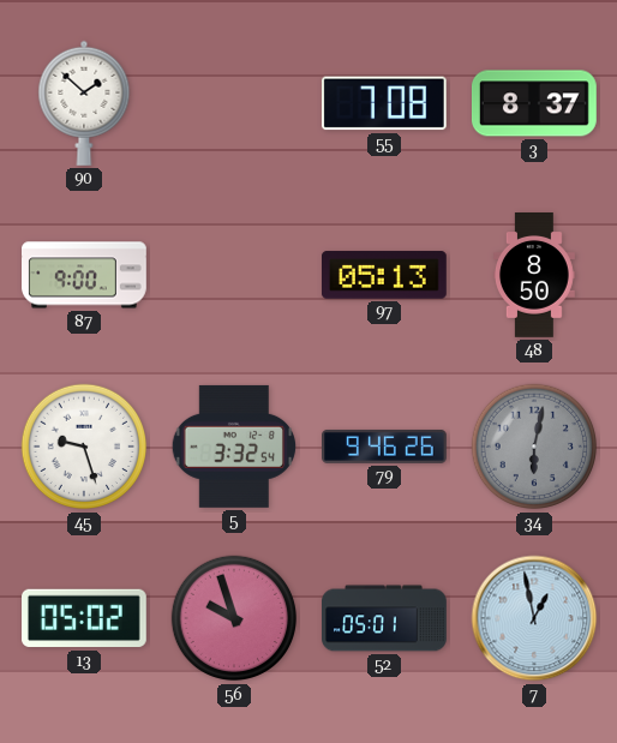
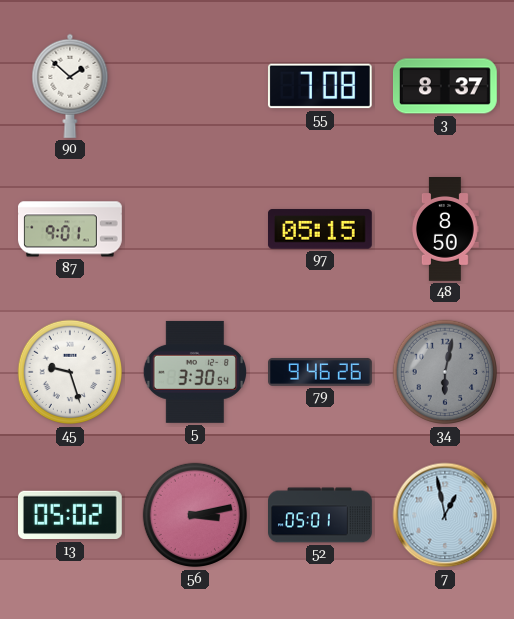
87: 9:00 -> 9:01 (71, 229)
97: 05:13 -> 05:15 (321, 229)
5: 3:32 -> 3:30 (194, 372)
56: 9:57 -> 3:13 (195, 515)
